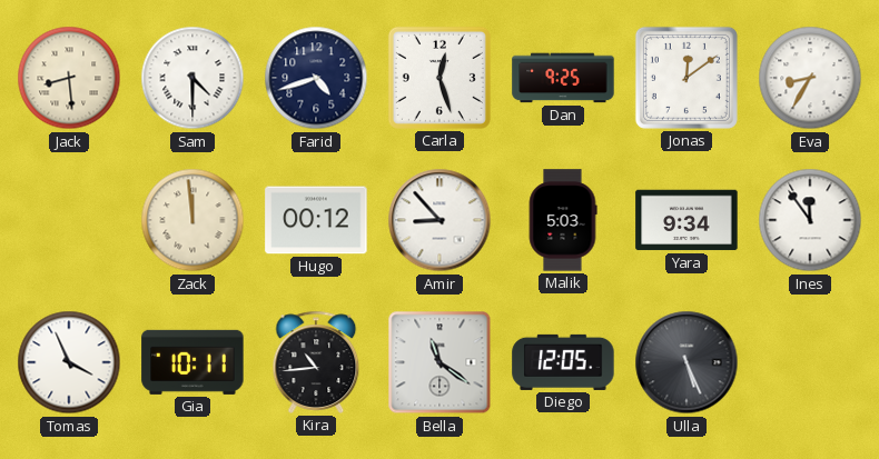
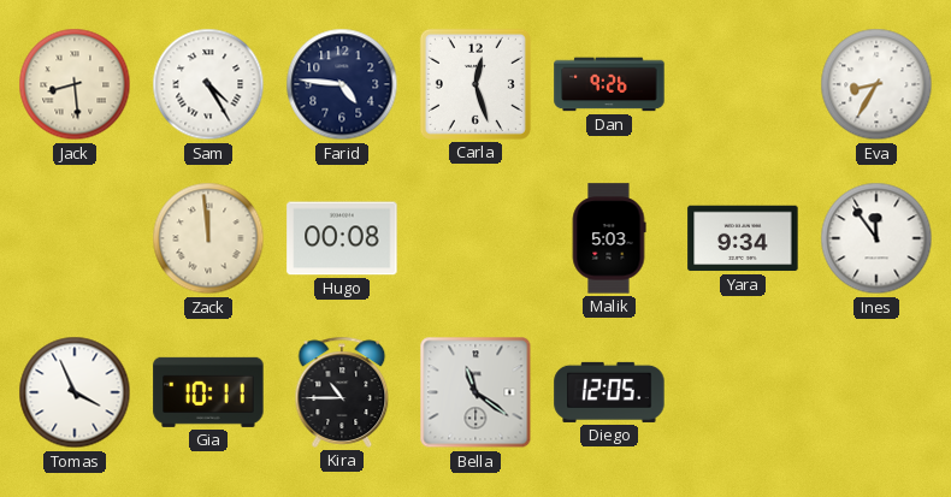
Sam: 4:30 -> 4:25 (208, 84)
Farid: 4:42 -> 4:46 (342, 84)
Dan: 9:25 -> 9:26 (609, 84)
Jonas: 12:09 -> none (687, 78)
Hugo: 00:12 -> 00:08 (342, 238)
Amir: 8:53 -> none (439, 220)
Kira: 10:44 -> 10:45 (342, 392)
Ulla: 5:26 -> none (687, 362)
